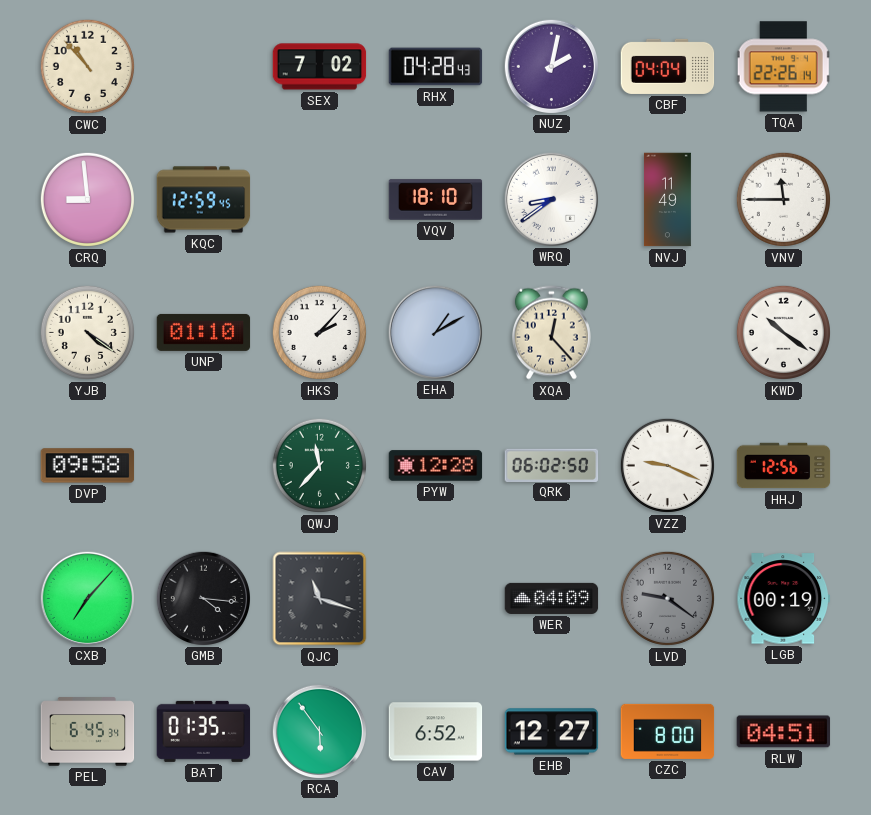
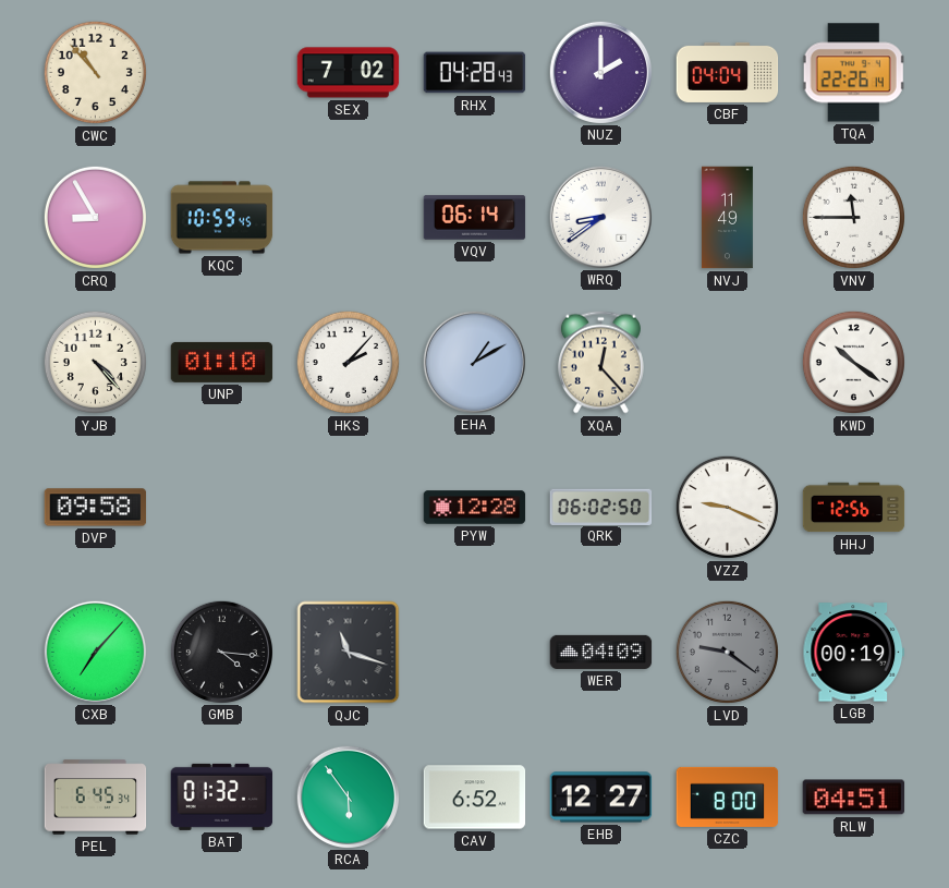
NUZ: 2:02 -> 2:00 (600, 72)
CRQ: 8:59 -> 8:55 (95, 217)
KQC: 12:59 -> 10:59 (222, 218)
VQV: 18:10 -> 06:14 (475, 218)
YJB: 4:21 -> 4:23 (95, 362)
QWJ: 11:37 -> none (319, 465)
BAT: 01:35 -> 01:32 (222, 796)
